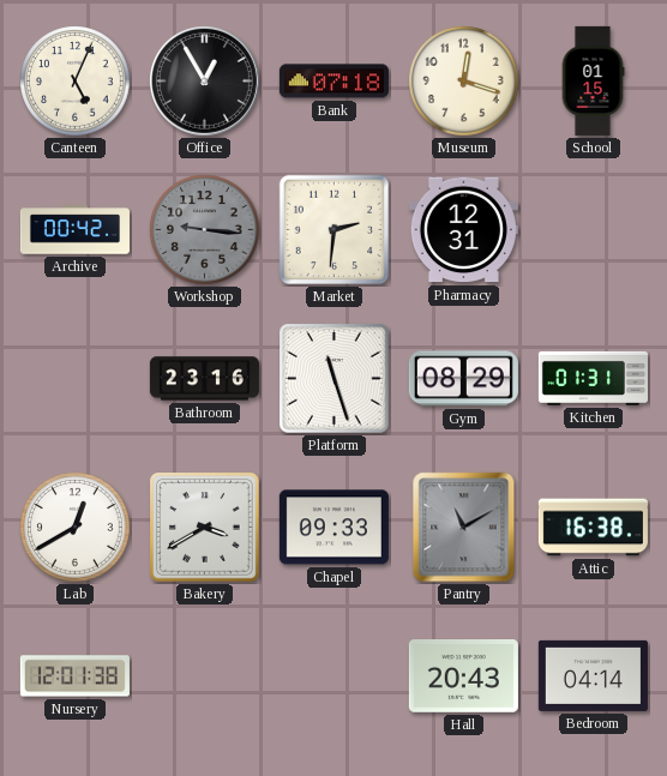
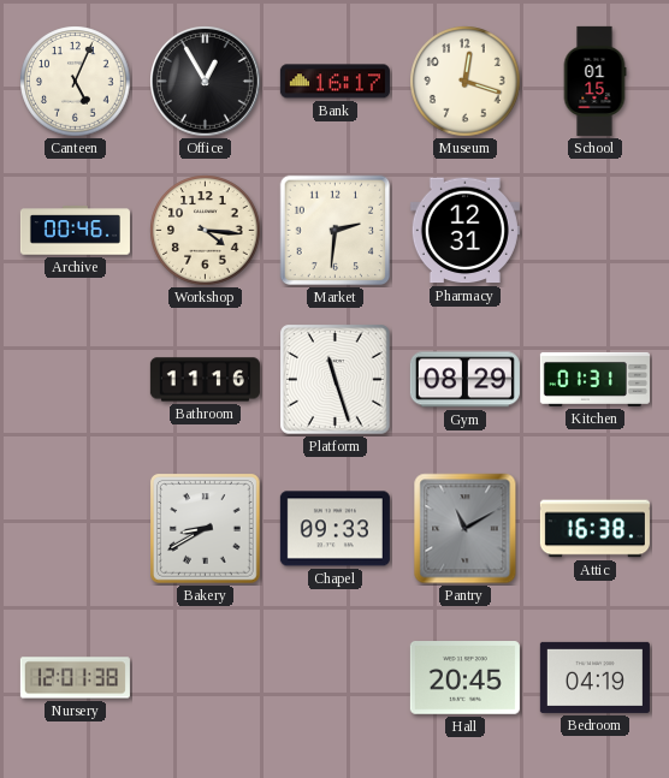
Bank: 07:18 -> 16:17 (334, 82)
Archive: 00:42 -> 00:46 (75, 231)
Workshop: 9:16 -> 4:16 (206, 231)
Workshop dial: grey -> cream (206, 231)
Bathroom: 23:16 -> 11:16 (205, 380)
Lab: 12:40 -> none (76, 528)
Bakery: 3:40 -> 8:40 (206, 529)
Hall: 20:43 -> 20:45 (464, 678)
Bedroom: 04:14 -> 04:19 (594, 677)
